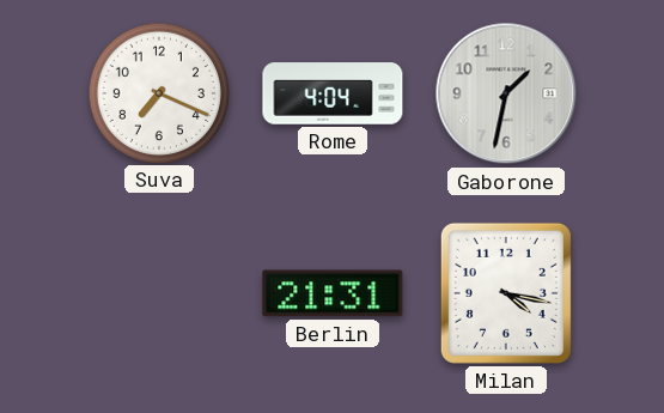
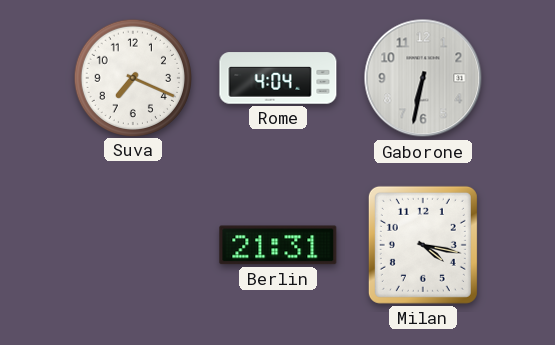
Gaborone: 1:32 -> 6:32 (423, 78)
